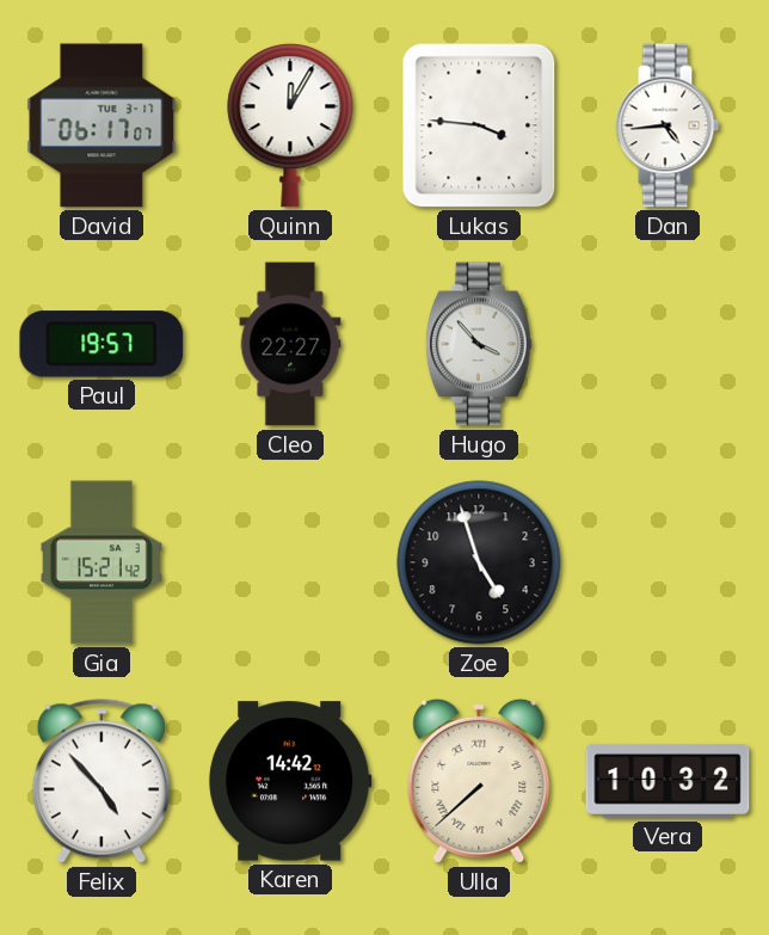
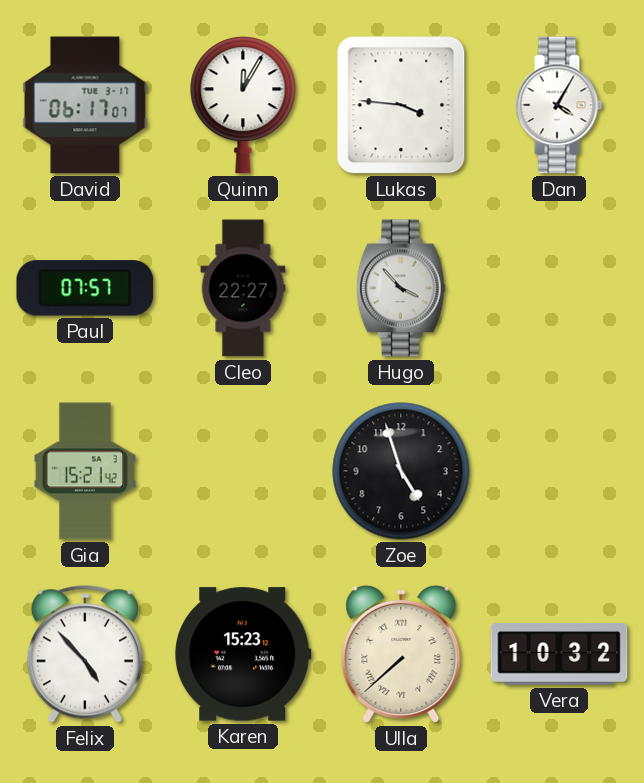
Dan: 4:44 -> 4:05 (559, 105)
Paul: 19:57 -> 07:57 (85, 288)
Karen: 14:42 -> 15:23 (243, 654)
